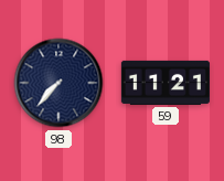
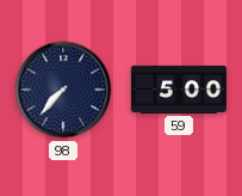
59: 11:21 -> 5:00 (179, 90)
